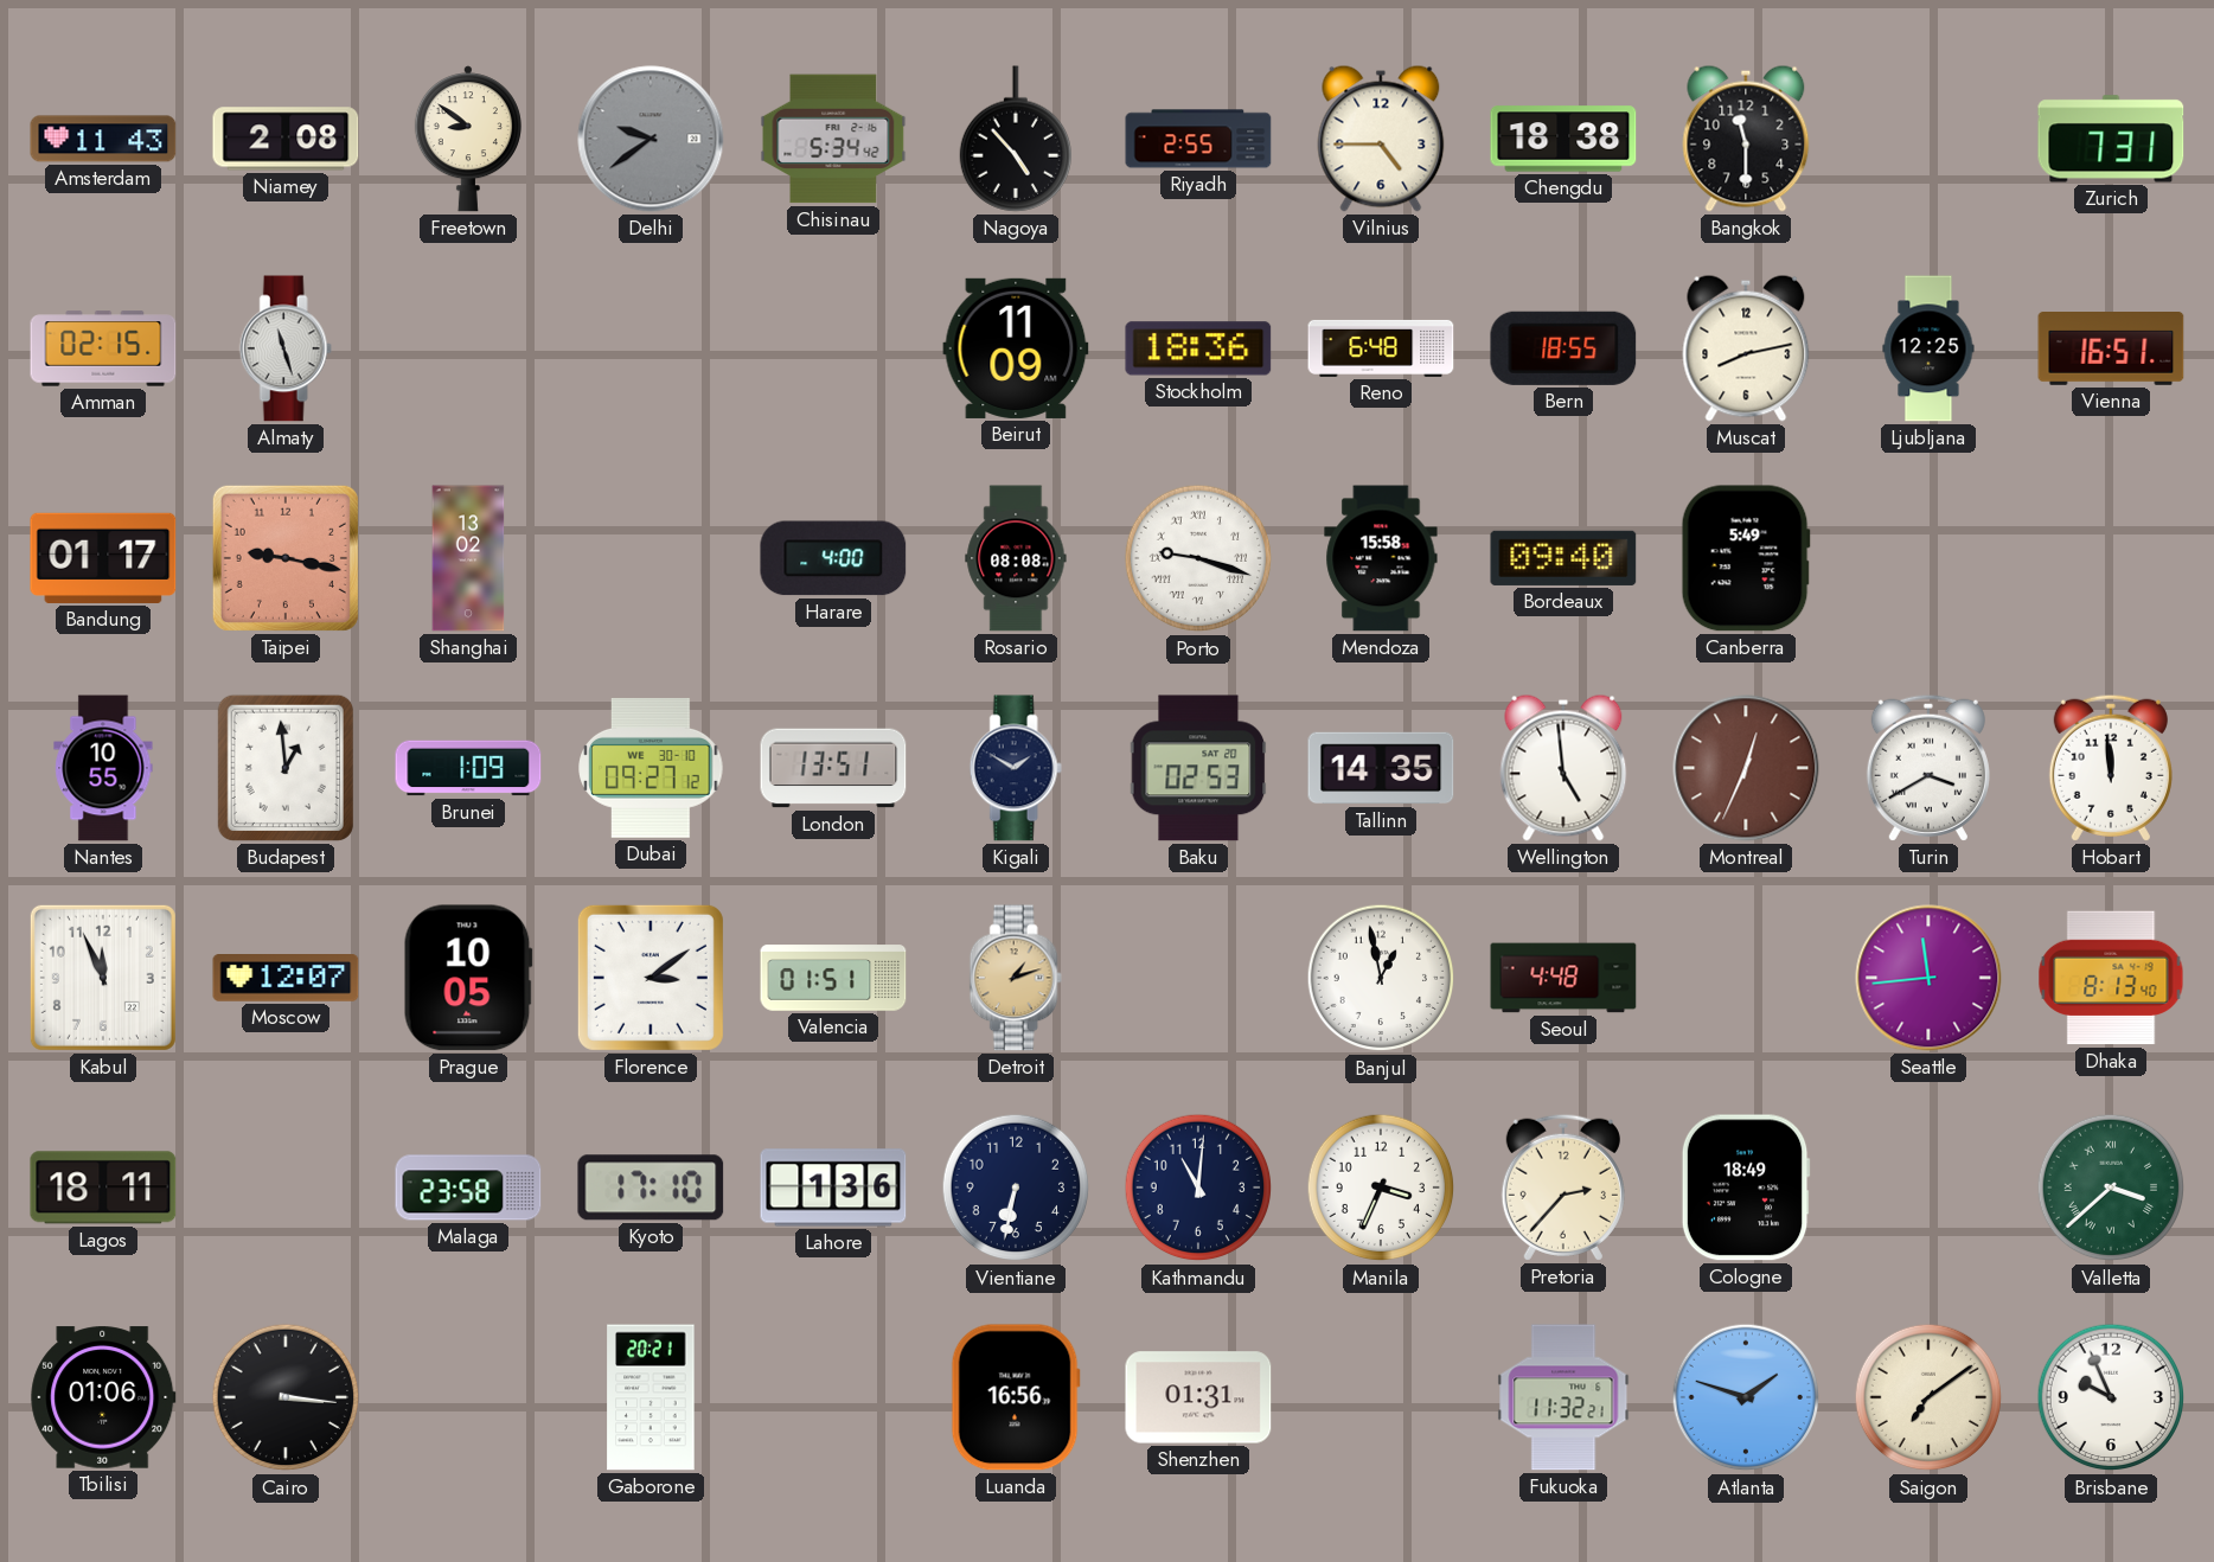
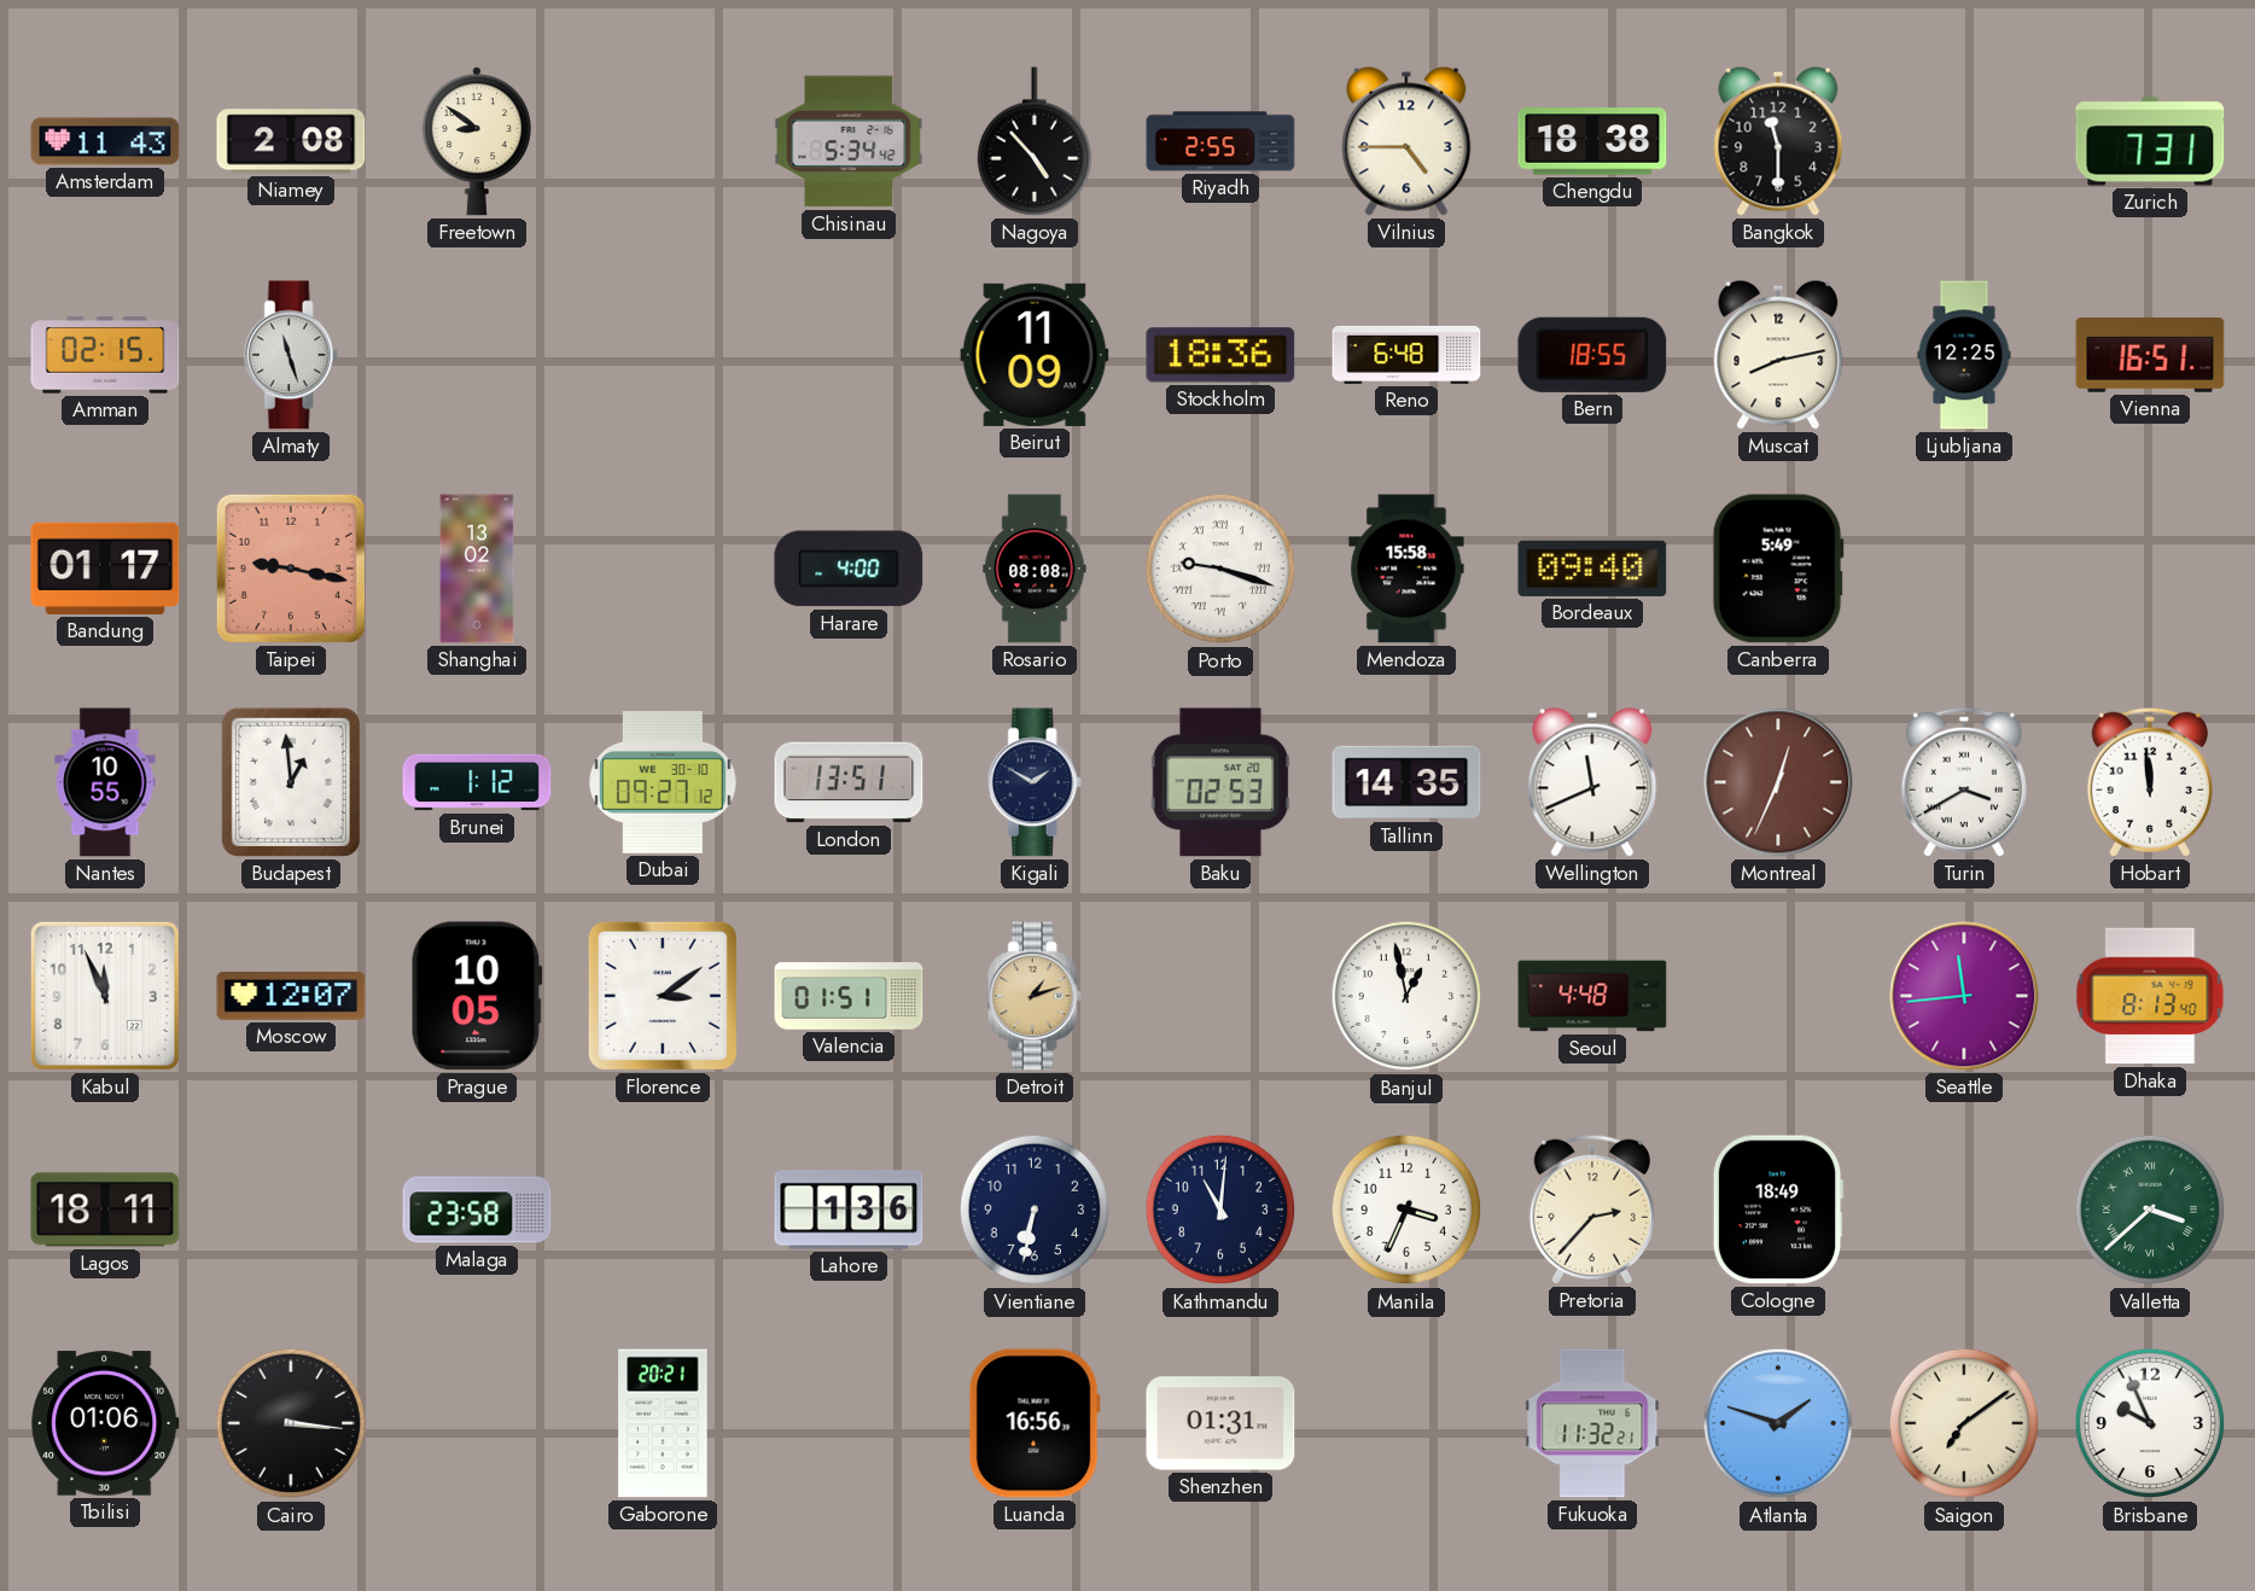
Delhi: 9:39 -> none (651, 139)
Brunei: 1:09 -> 1:12 (477, 782)
Wellington: 4:59 -> 11:41 (1592, 782)
Kyoto: 17:10 -> none (651, 1187)
